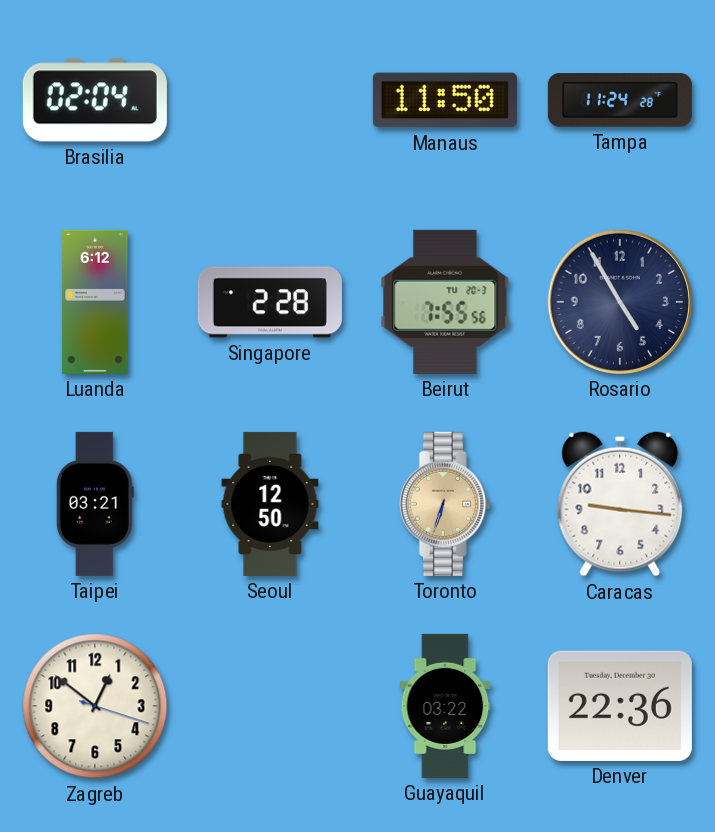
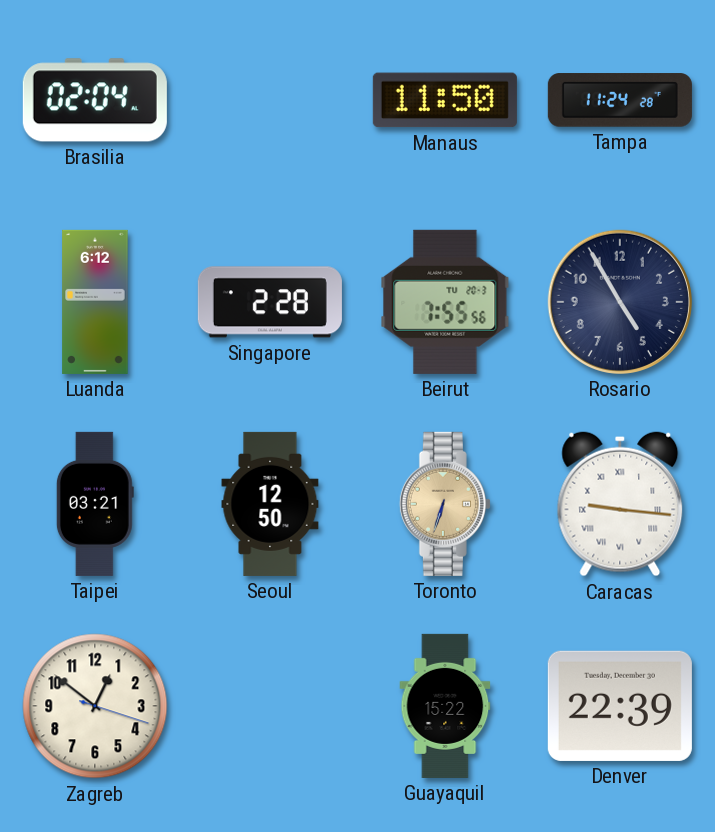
Caracas numerals: Arabic -> Roman (620, 504)
Guayaquil: 03:22 -> 15:22 (445, 706)
Denver: 22:36 -> 22:39 (620, 706)
